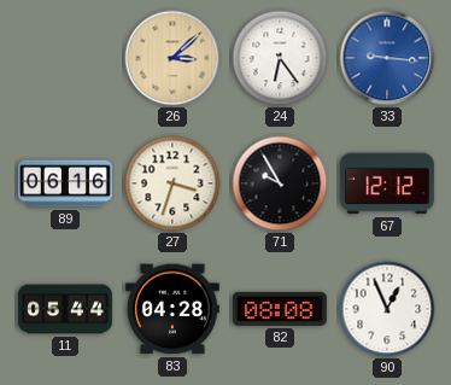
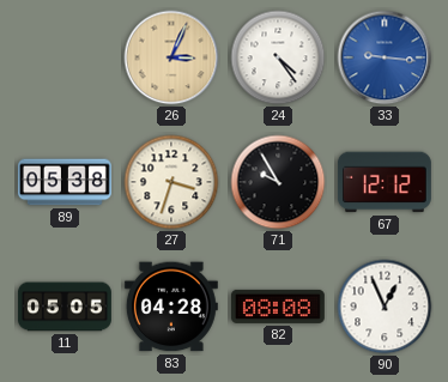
26: 3:08 -> 3:04 (171, 57)
24: 6:24 -> 4:24 (278, 57)
89: 06:16 -> 05:38 (65, 182)
11: 05:44 -> 05:05 (65, 307)
